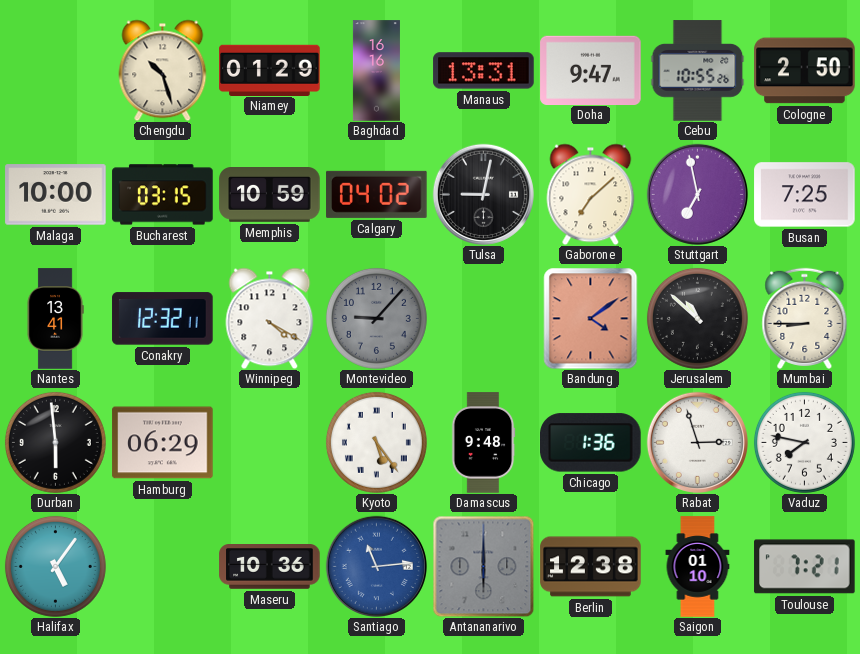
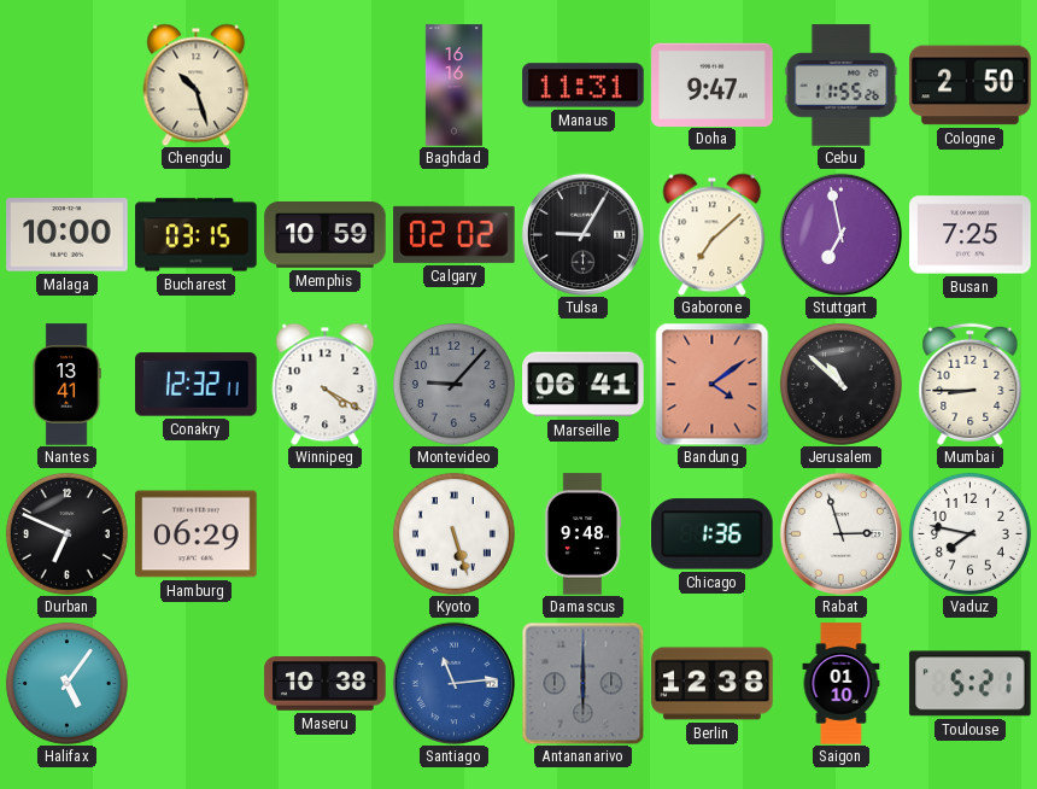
Niamey: 01:29 -> none (270, 70)
Manaus: 13:31 -> 11:31 (584, 86)
Cebu: 10:55 -> 11:55 (842, 86)
Calgary: 04:02 -> 02:02 (455, 234)
Tulsa: 9:02 -> 9:05 (582, 234)
Marseille: none -> 06:41 (584, 385)
Durban: 5:59 -> 6:49 (66, 533)
Kyoto: 5:24 -> 5:27 (453, 533)
Maseru: 10:36 -> 10:38 (326, 684)
Toulouse: 7:21 -> 5:21 (971, 684)
